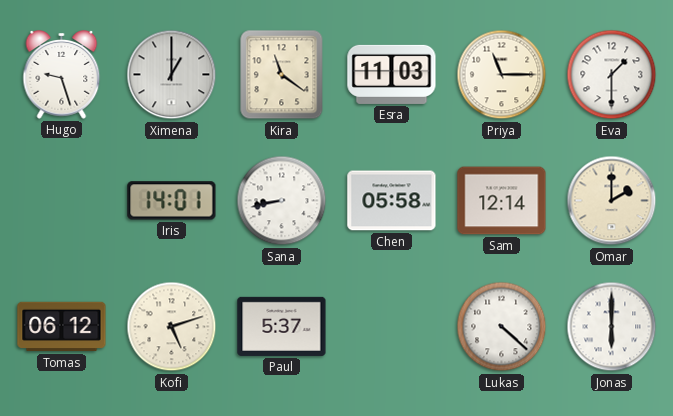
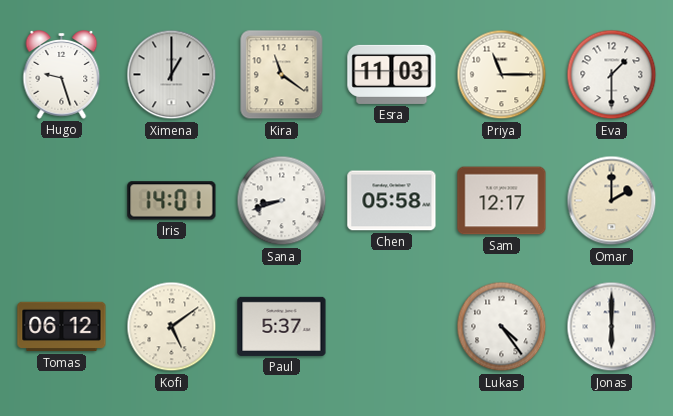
Sana: 8:43 -> 8:42 (282, 201)
Sam: 12:14 -> 12:17 (502, 201)
Kofi: 5:12 -> 5:09 (172, 327)
Lukas: 4:22 -> 4:24 (502, 327)
